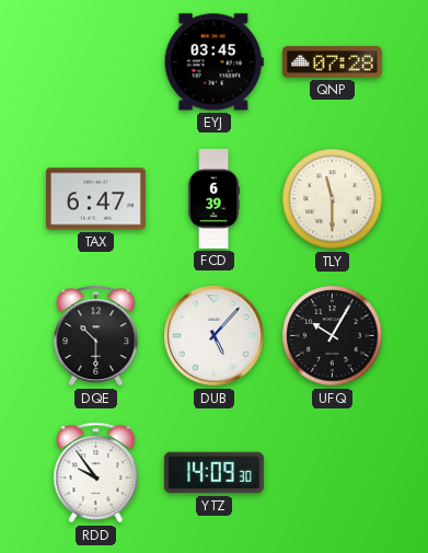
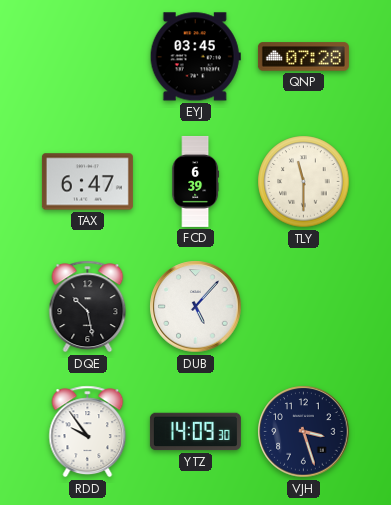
DQE: 10:30 -> 10:28 (88, 307)
UFQ: 10:05 -> none (333, 336)
VJH: none -> 3:27 (304, 432)
